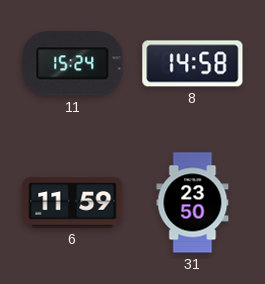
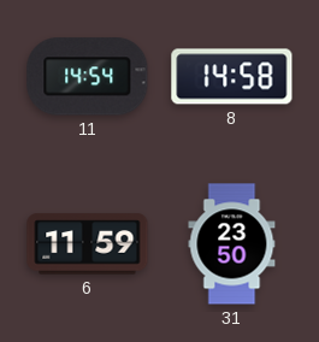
11: 15:24 -> 14:54 (88, 77)
